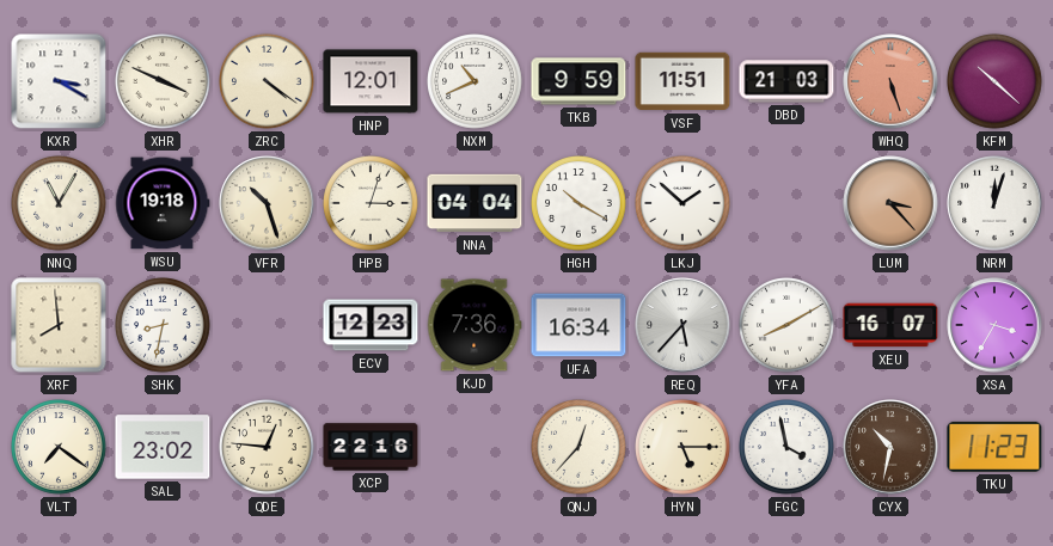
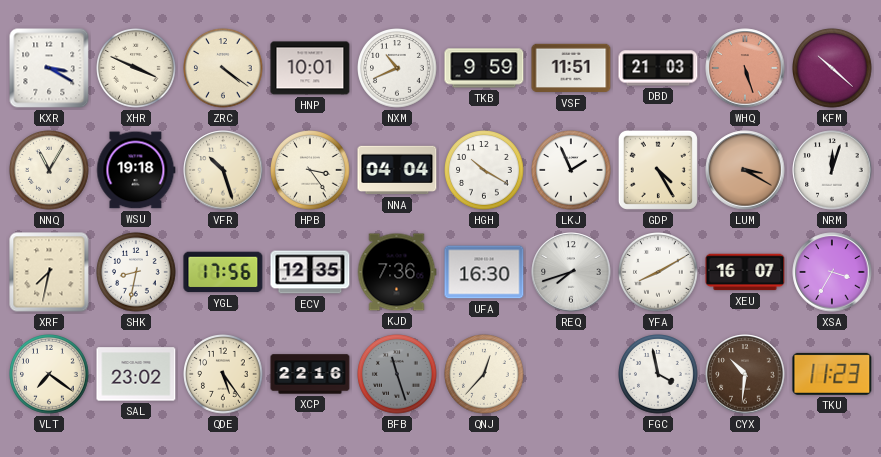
HNP: 12:01 -> 10:01 (310, 68)
HPB: 3:03 -> 3:24 (310, 170)
LKJ: 1:52 -> 1:56 (571, 170)
GDP: none -> 4:25 (658, 170)
LUM: 3:23 -> 3:20 (745, 170)
XRF: 7:59 -> 7:32 (49, 272)
YGL: none -> 17:56 (223, 272)
ECV: 12:23 -> 12:35 (310, 272)
UFA: 16:34 -> 16:30 (484, 272)
REQ: 5:37 -> 7:42 (571, 272)
QDE: 12:46 -> 5:24 (223, 374)
BFB: none -> 11:27 (397, 374)
HYN: 5:15 -> none (682, 447)
CYX: 10:32 -> 10:31 (745, 374)
